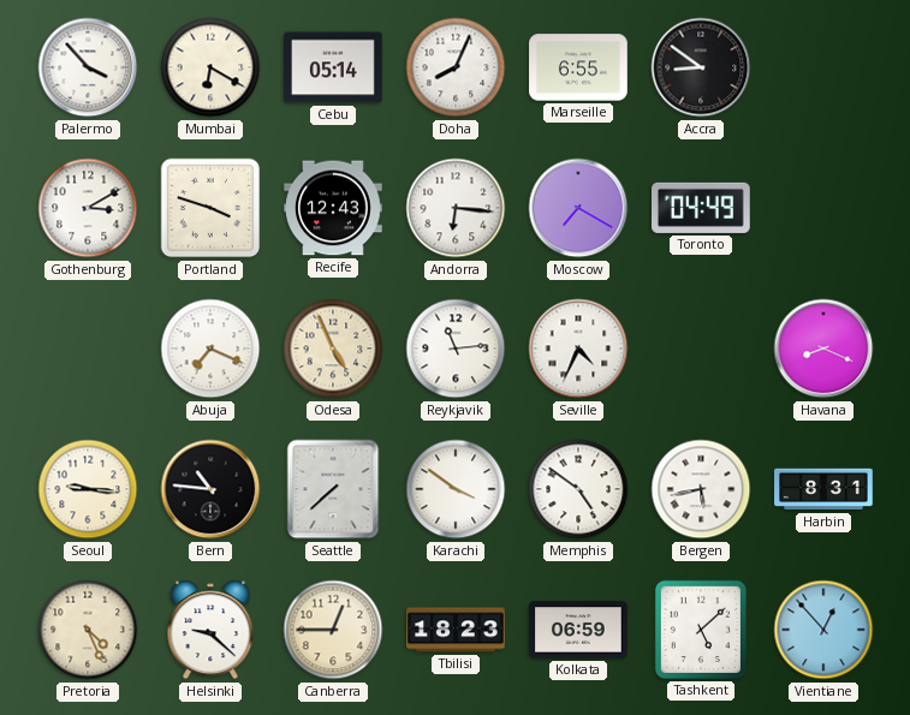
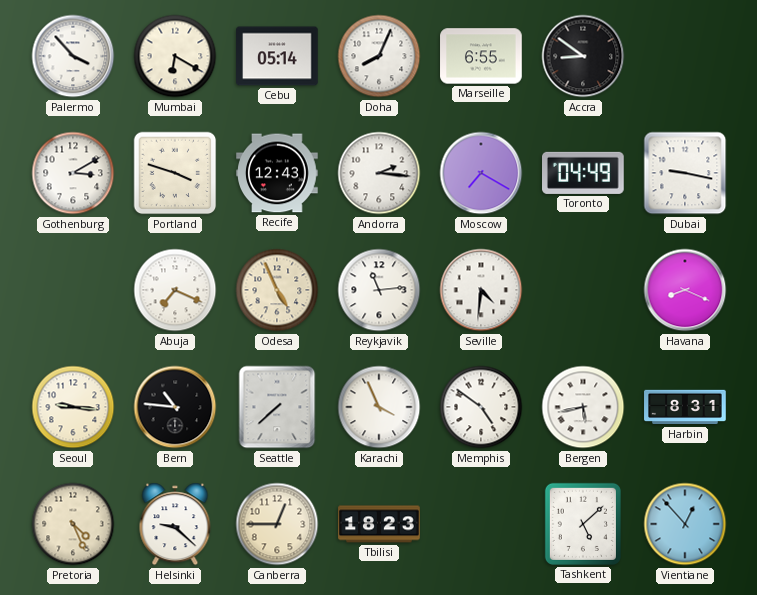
Andorra: 6:16 -> 2:16 (379, 173)
Dubai: none -> 9:17 (685, 173)
Seville: 4:34 -> 4:31 (481, 290)
Karachi: 3:51 -> 3:56 (379, 407)
Kolkata: 06:59 -> none (578, 630)
